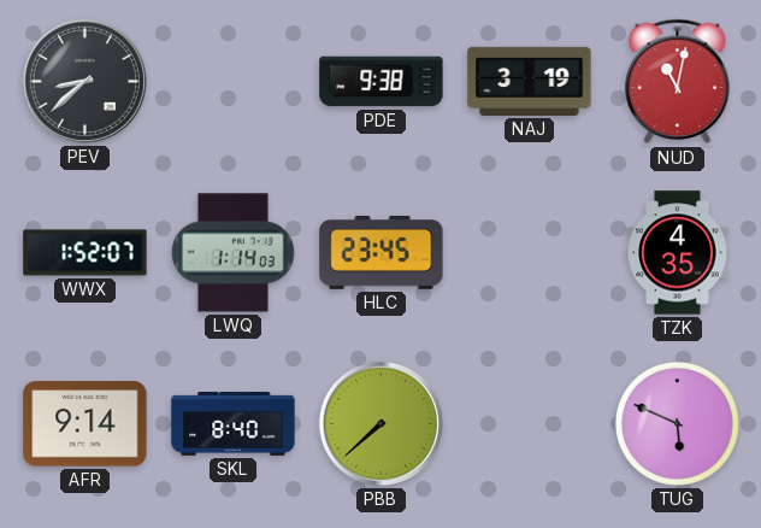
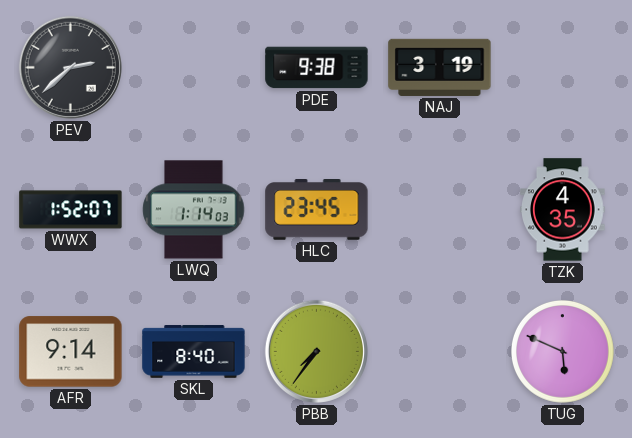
PEV: 8:38 -> 2:38 (70, 67)
NUD: 11:02 -> none (678, 82)
PBB: 7:38 -> 7:36 (316, 351)
